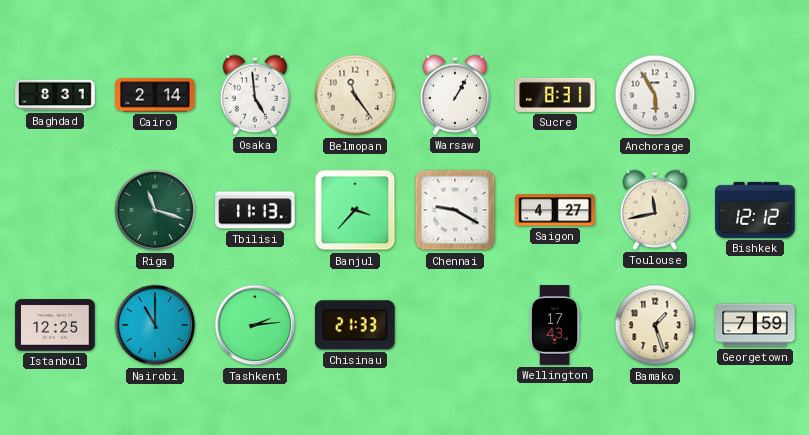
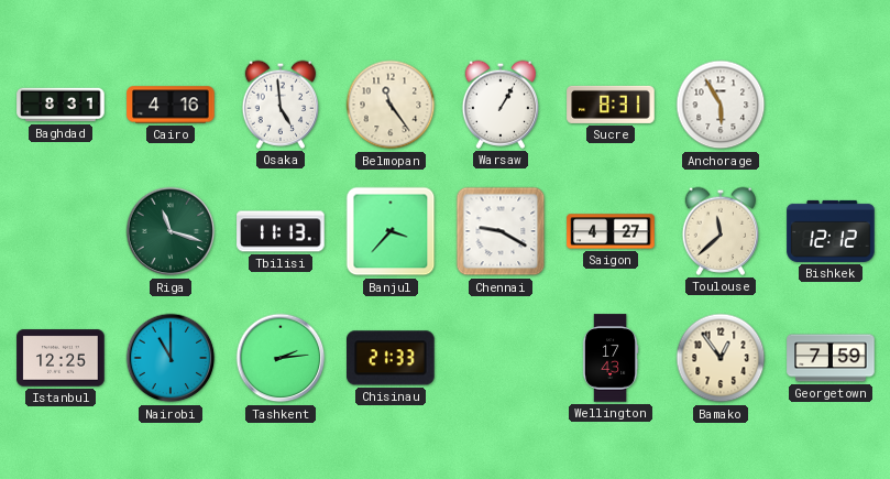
Cairo: 2:14 -> 4:16 (171, 105)
Toulouse: 11:43 -> 11:38 (719, 231)
Bamako: 1:27 -> 12:54 (721, 358)
